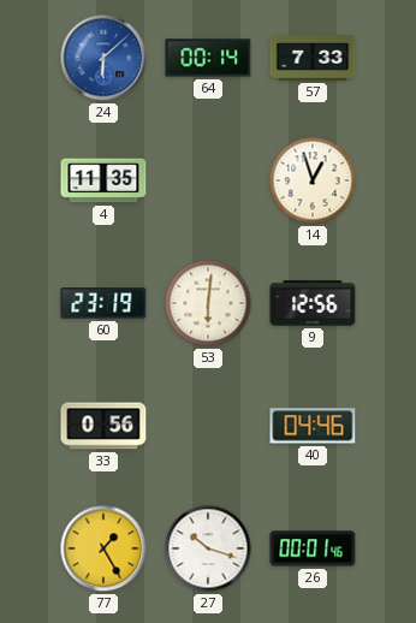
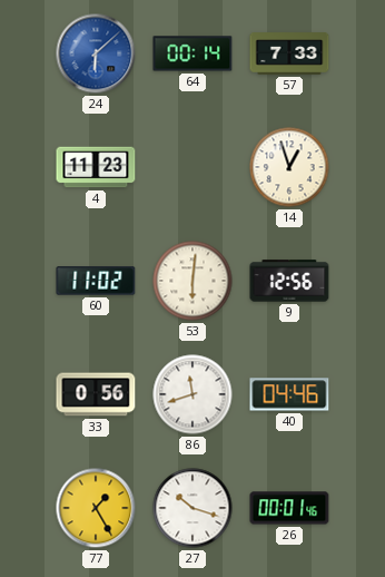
4: 11:35 -> 11:23 (96, 167)
60: 23:19 -> 11:02 (96, 281)
86: none -> 11:42 (192, 394)
